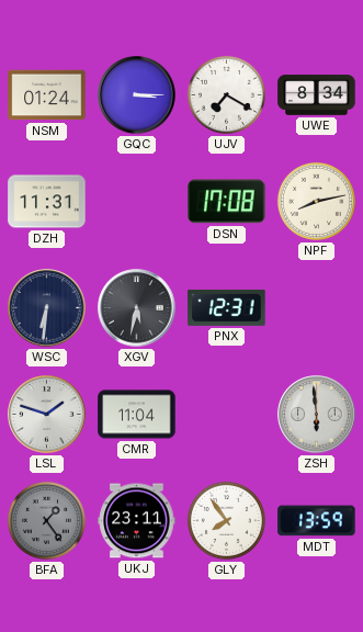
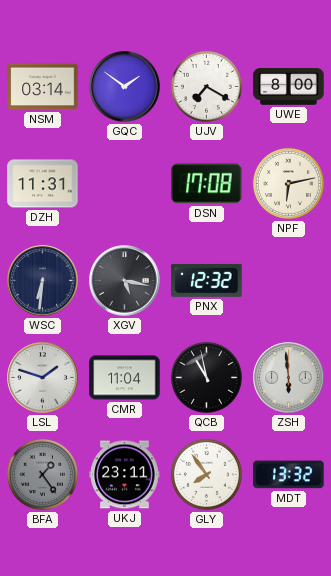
NSM: 01:24 -> 03:14 (43, 87)
GQC: 3:15 -> 1:51 (125, 87)
UWE: 8:34 -> 8:00 (289, 87)
NPF: 8:13 -> 6:13 (288, 183)
XGV: 5:32 -> 5:17 (125, 281)
PNX: 12:31 -> 12:32 (207, 280)
QCB: none -> 10:58 (206, 377)
MDT: 13:59 -> 13:32 (289, 475)
